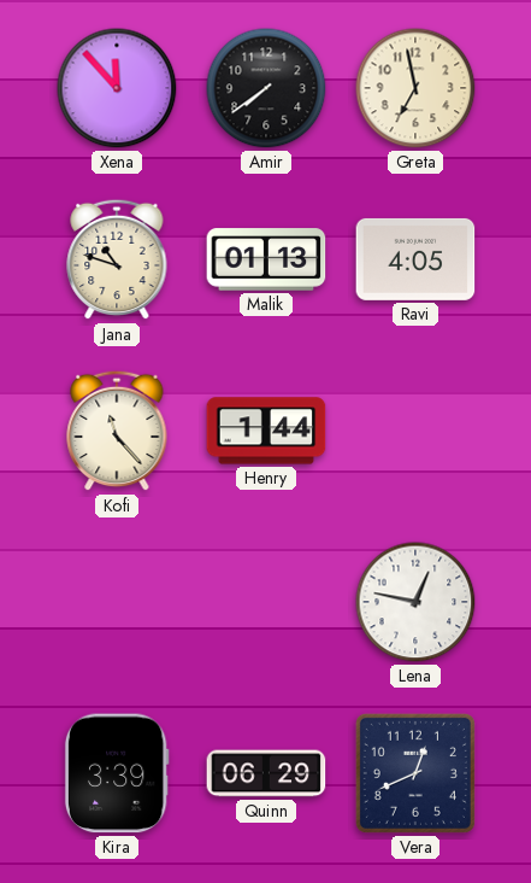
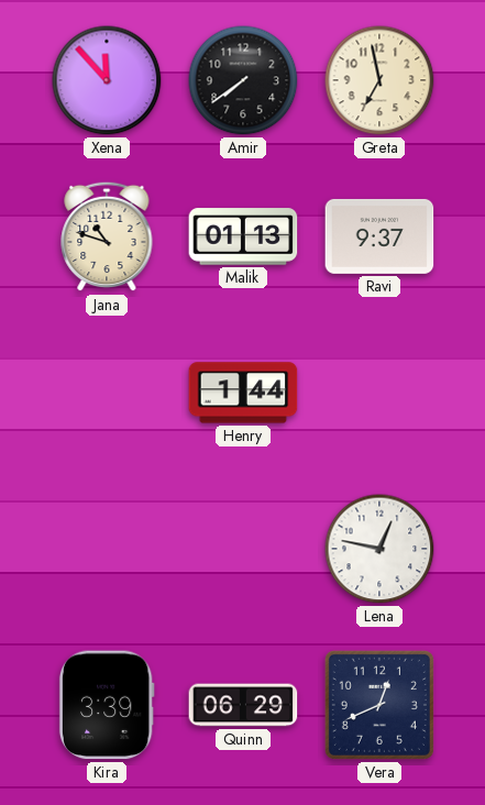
Ravi: 4:05 -> 9:37 (379, 236)
Kofi: 11:23 -> none (117, 431)
